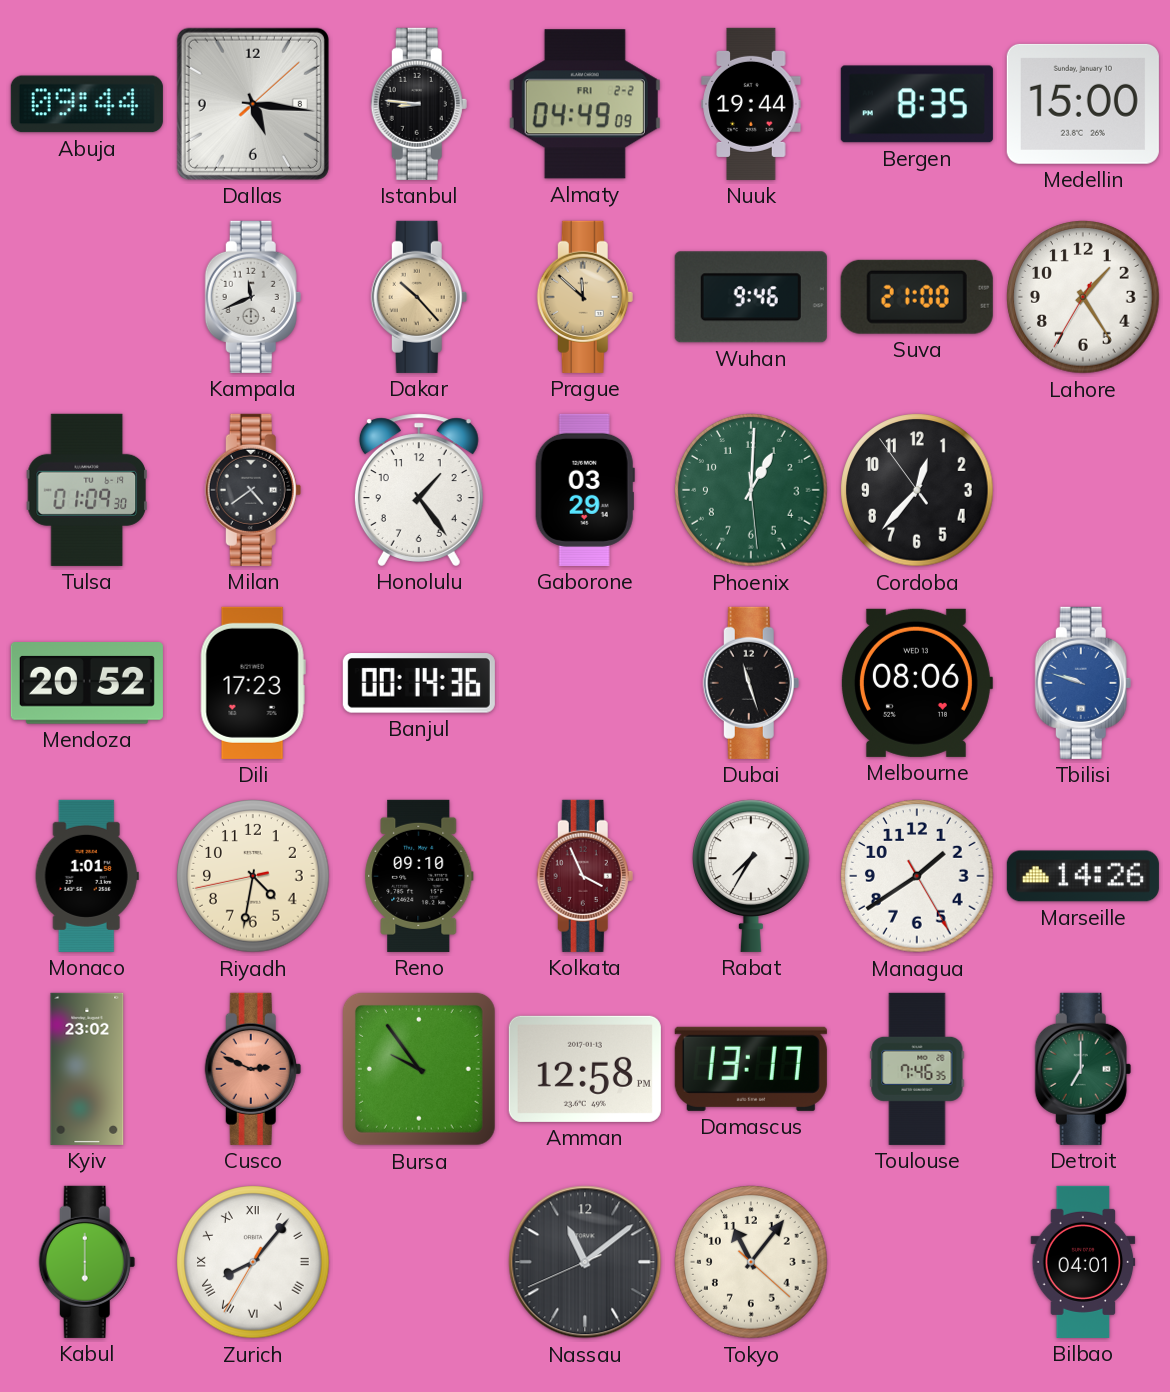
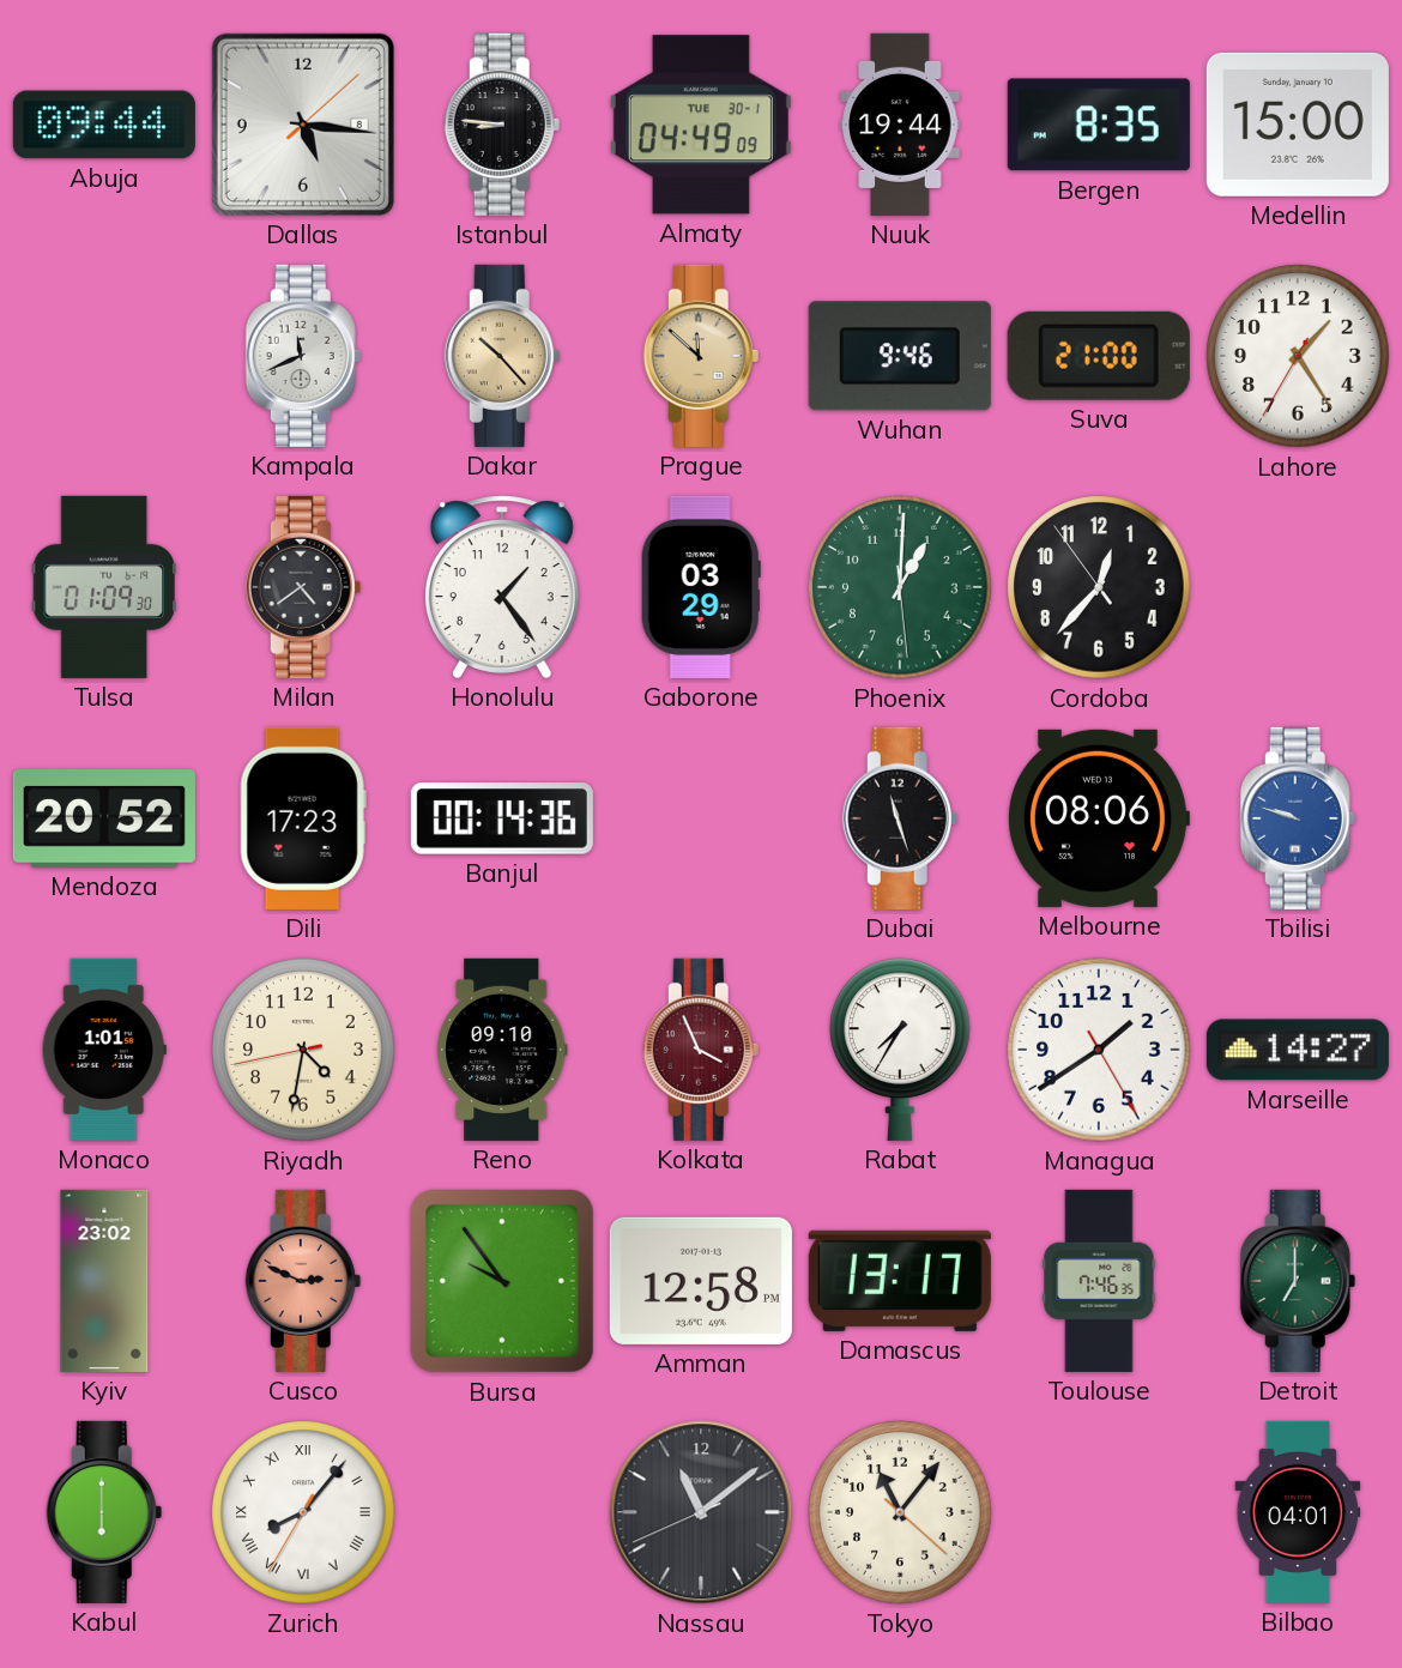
Almaty date: FRI 2-2 -> TUE 30-1 (701, 125)
Marseille: 14:26 -> 14:27 (1298, 1050)
